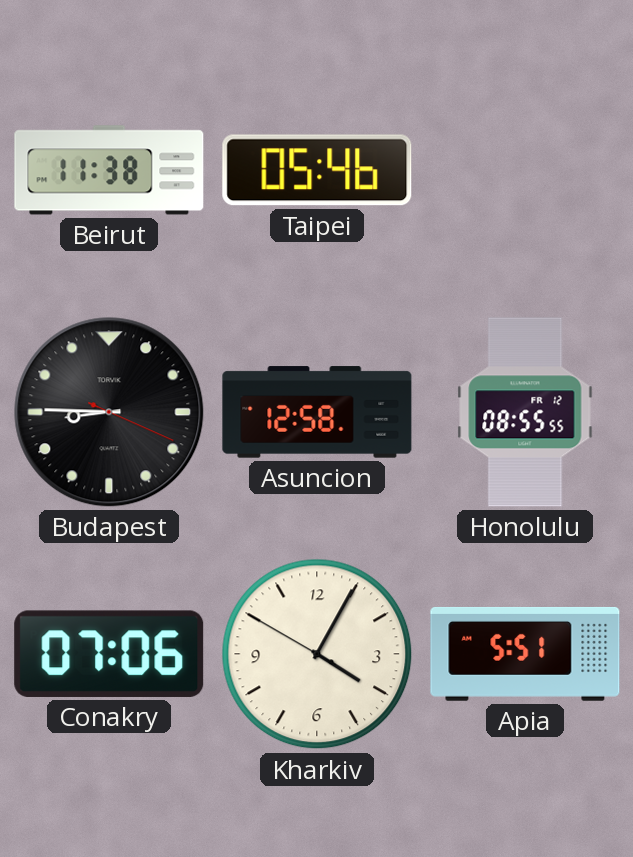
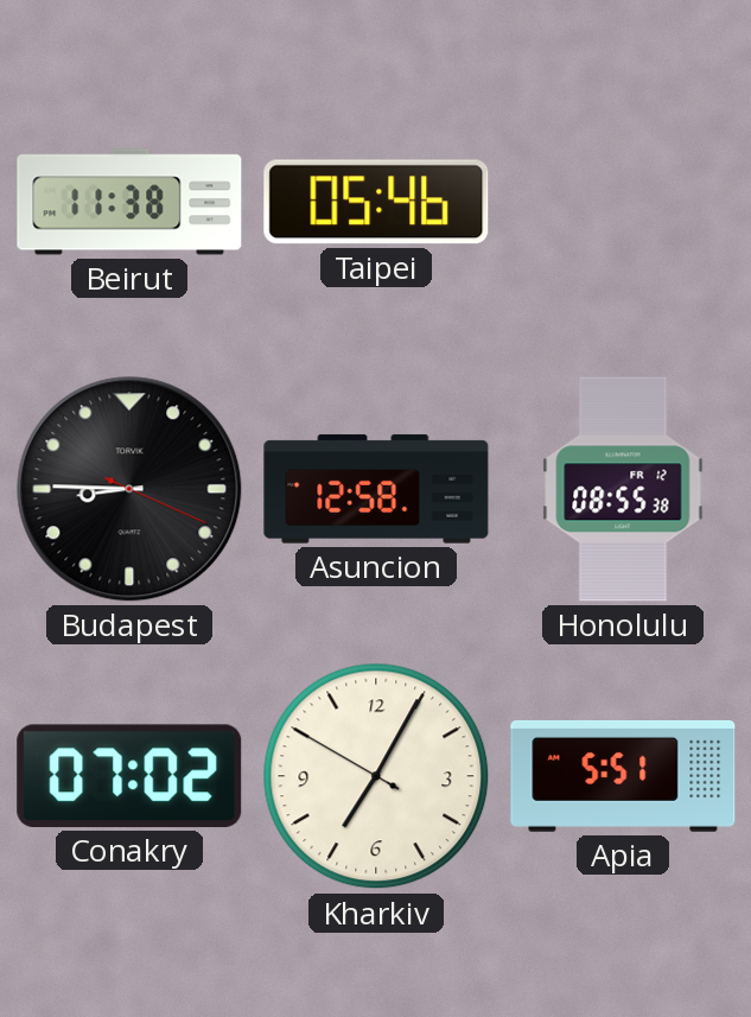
Honolulu: 08:55:55 -> 08:55:38 (623, 489)
Conakry: 07:06 -> 07:02 (129, 776)
Kharkiv: 4:04 -> 7:04 (376, 776)
